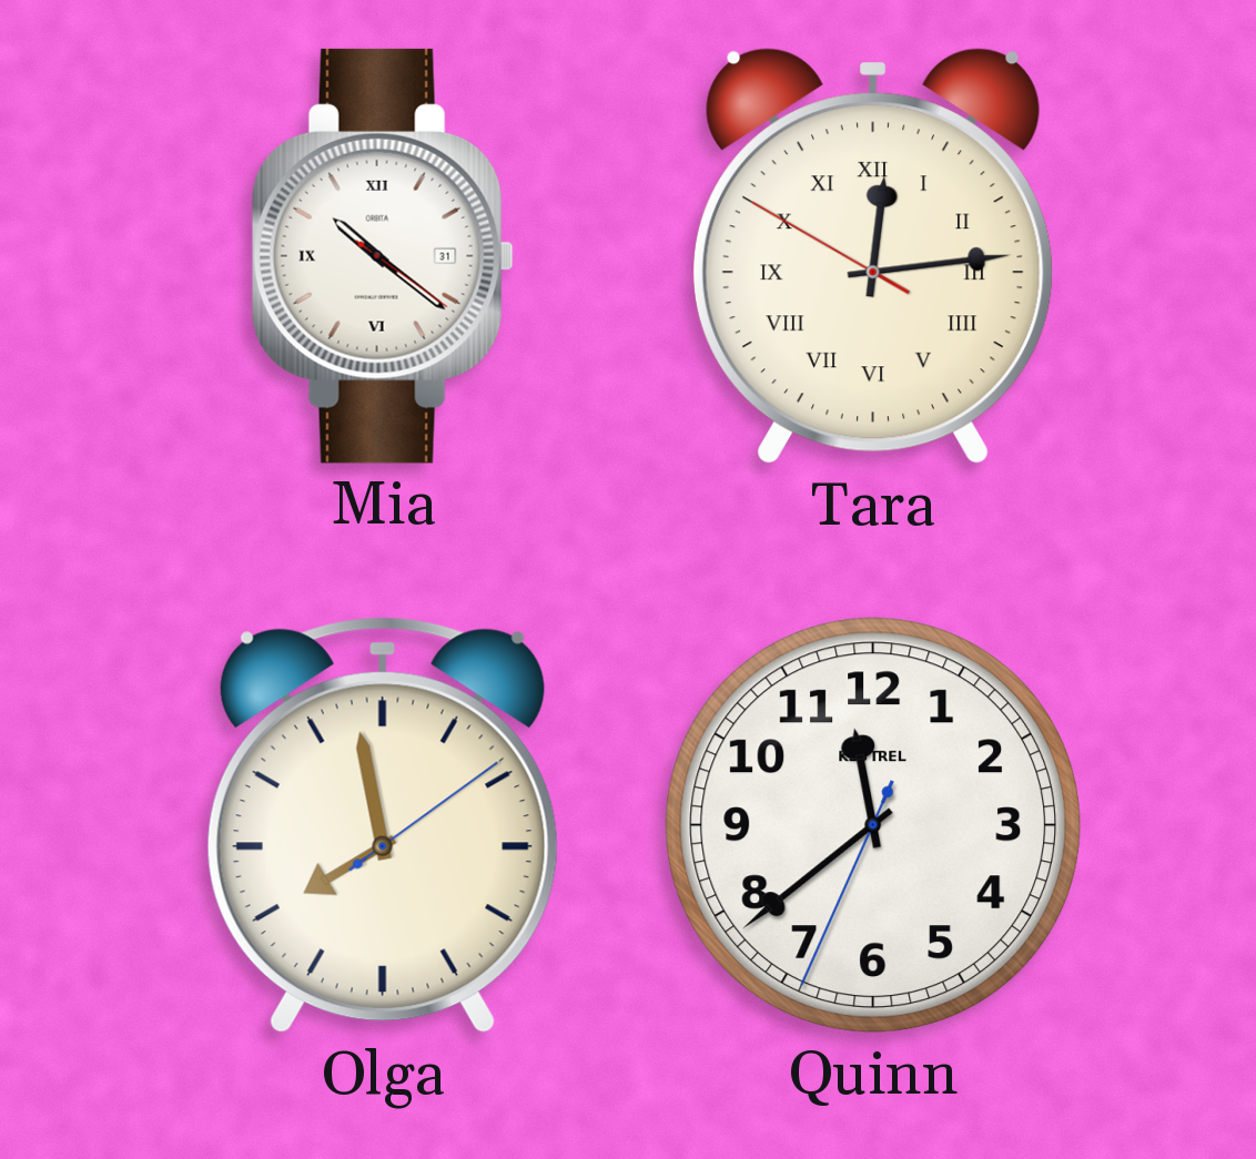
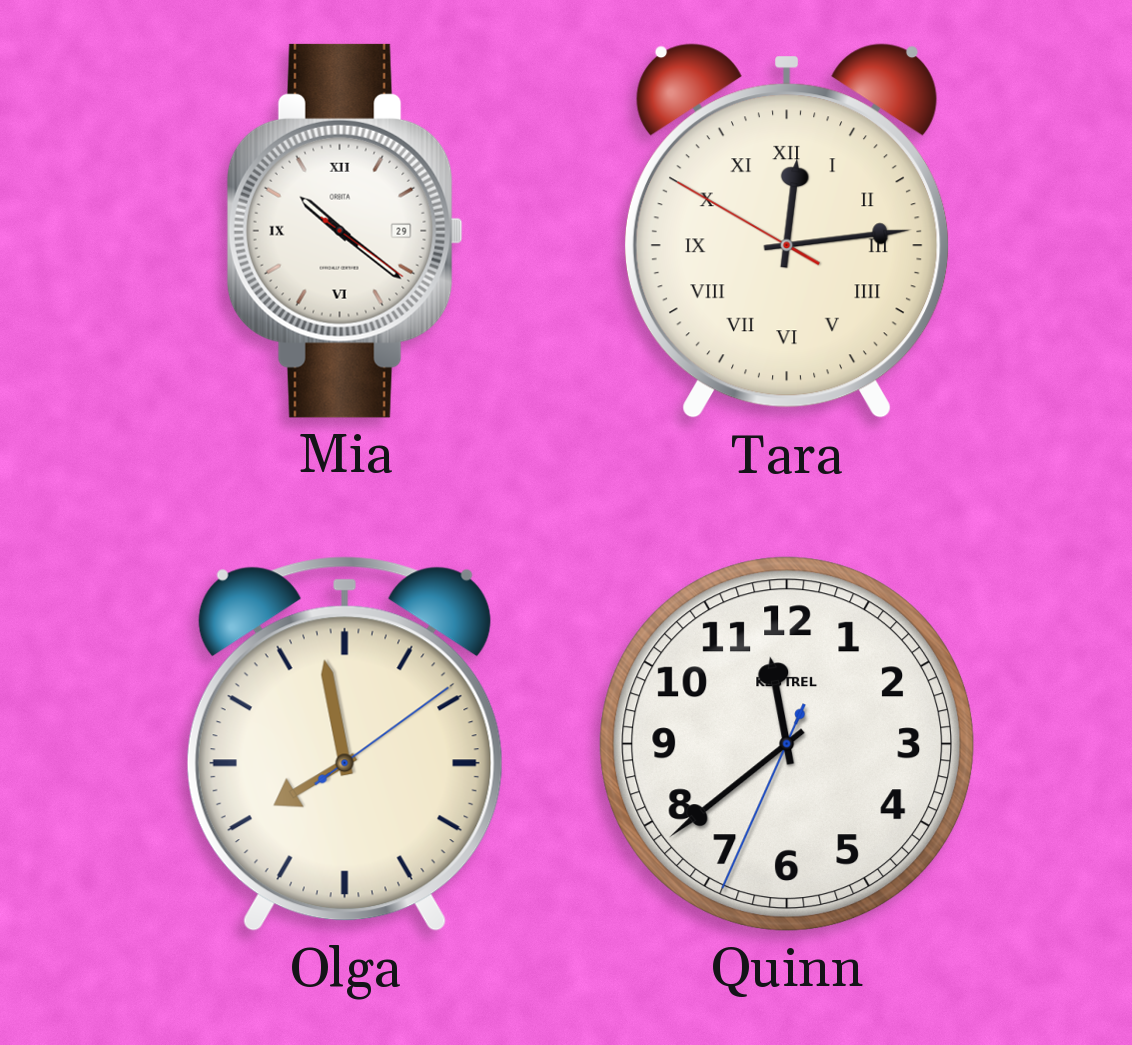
Mia date: 31 -> 29 (345, 231)
